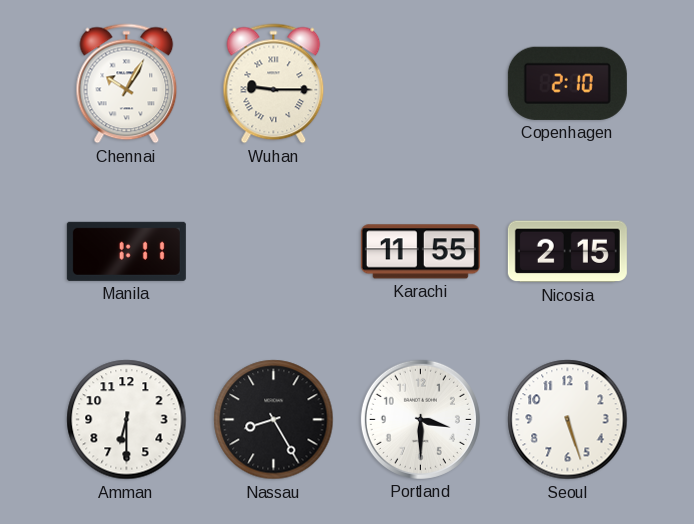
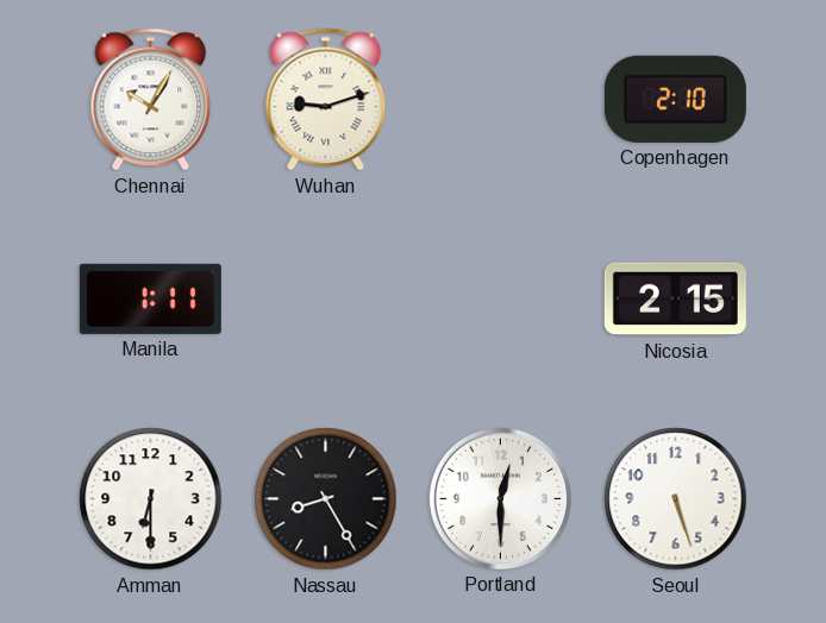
Wuhan: 9:15 -> 9:12 (326, 100)
Karachi: 11:55 -> none (420, 252)
Portland: 3:30 -> 12:30 (500, 498)
